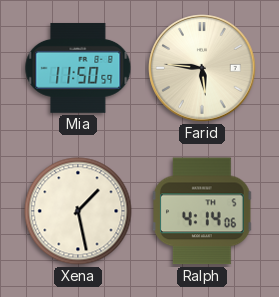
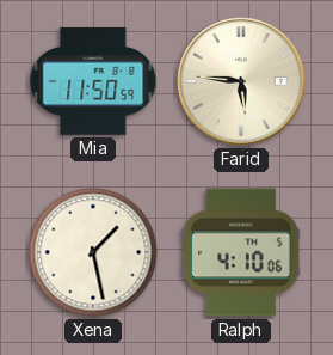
Ralph: 4:14 -> 4:10 (242, 252)
